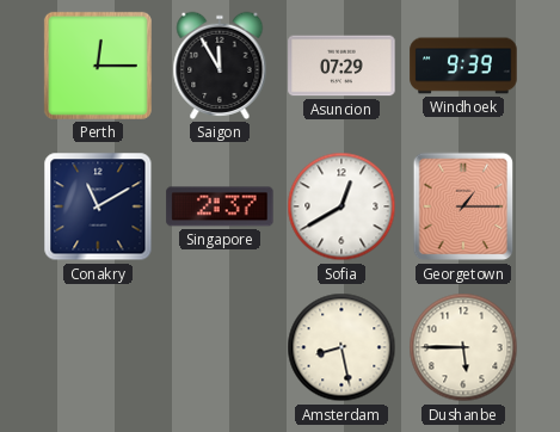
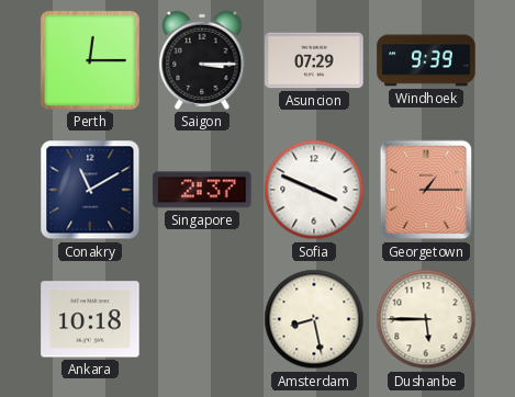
Saigon: 11:55 -> 3:15 (202, 60)
Sofia: 12:40 -> 3:49 (314, 190)
Ankara: none -> 10:18 (90, 319)
